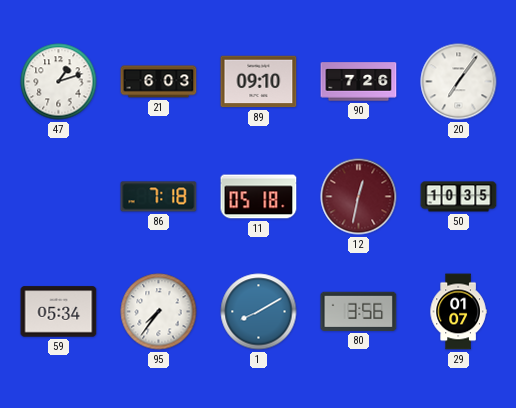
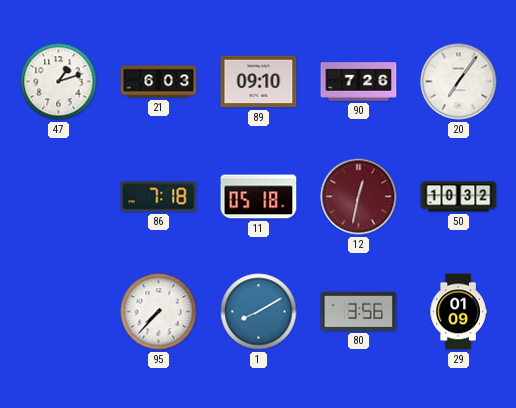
50: 10:35 -> 10:32 (459, 197)
59: 05:34 -> none (59, 312)
95: 7:36 -> 7:37 (159, 312)
29: 01:07 -> 01:09 (458, 312)
